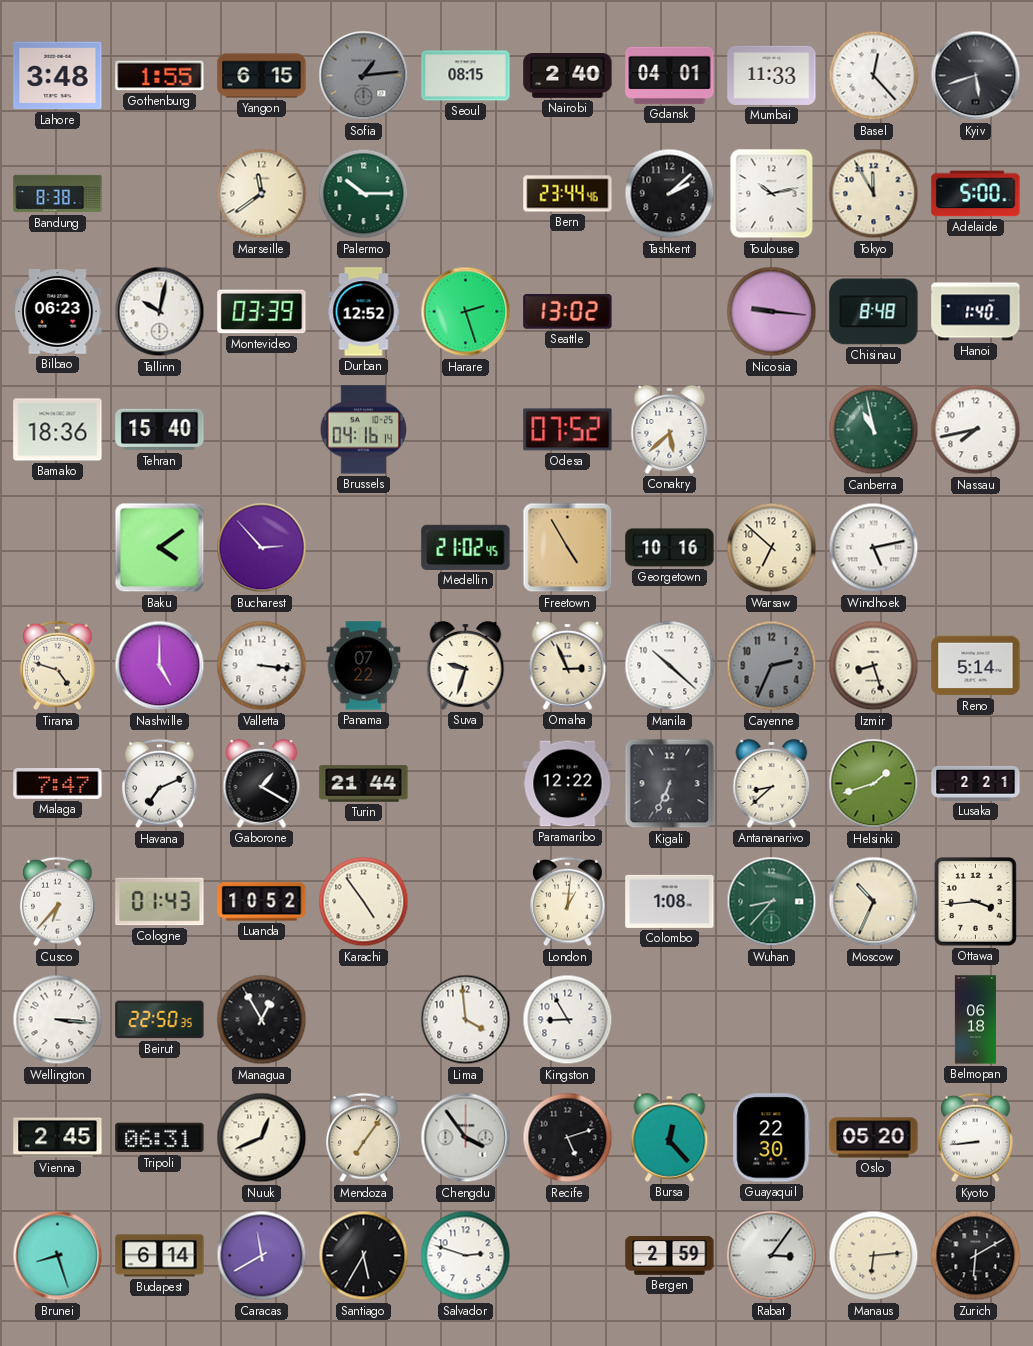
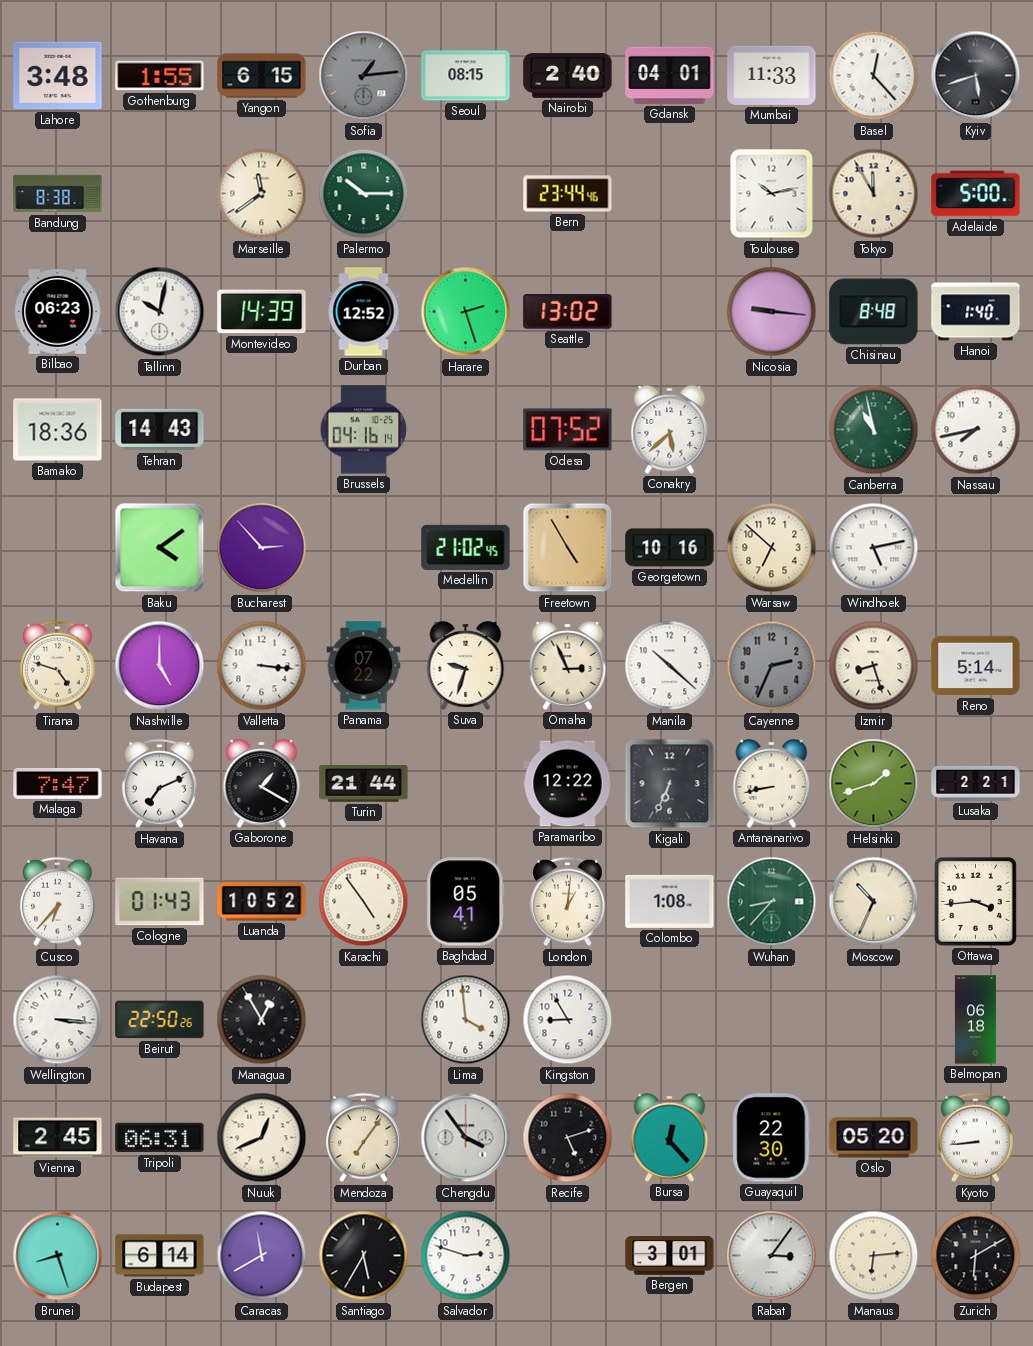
Tashkent: 2:08 -> none (670, 194)
Montevideo: 03:39 -> 14:39 (262, 312)
Tehran: 15:40 -> 14:43 (160, 430)
Antananarivo: 8:38 -> 8:43 (772, 783)
Baghdad: none -> 05:41 (466, 902)
Beirut: 22:50:35 -> 22:50:26 (160, 1020)
Bergen: 2:59 -> 3:01 (670, 1256)
